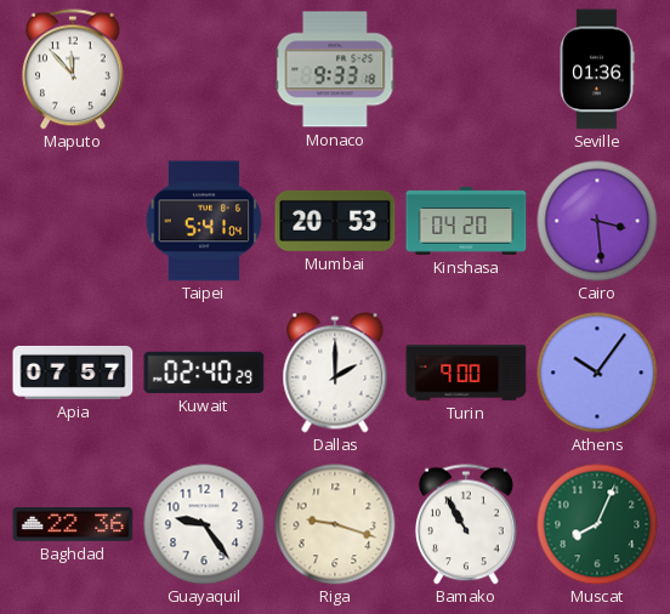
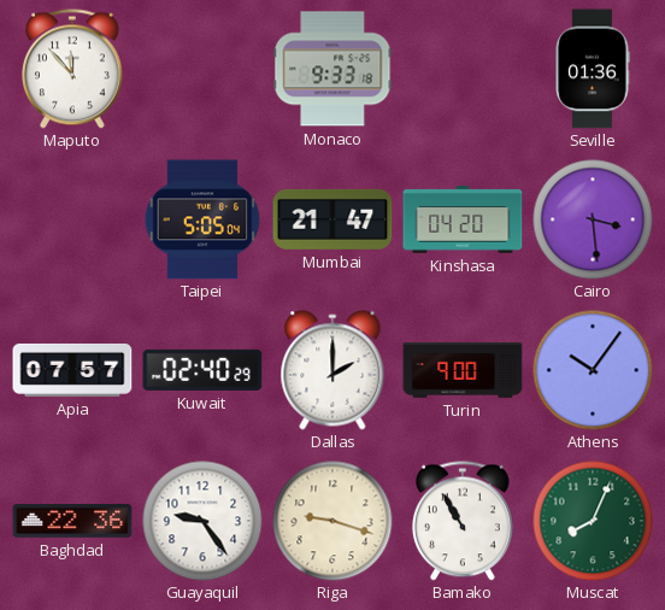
Taipei: 5:41 -> 5:05 (202, 219)
Mumbai: 20:53 -> 21:47 (332, 219)
